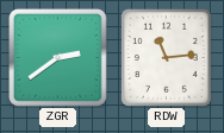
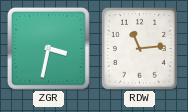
ZGR: 2:39 -> 3:32 (48, 48)
